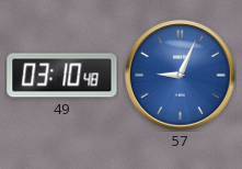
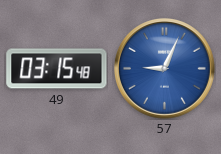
49: 03:10 -> 03:15 (57, 69)
